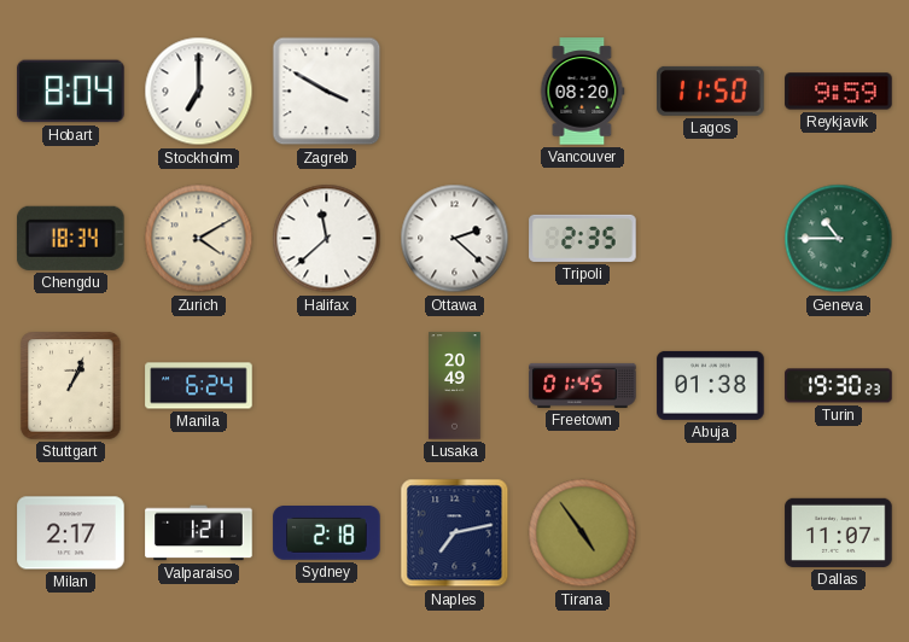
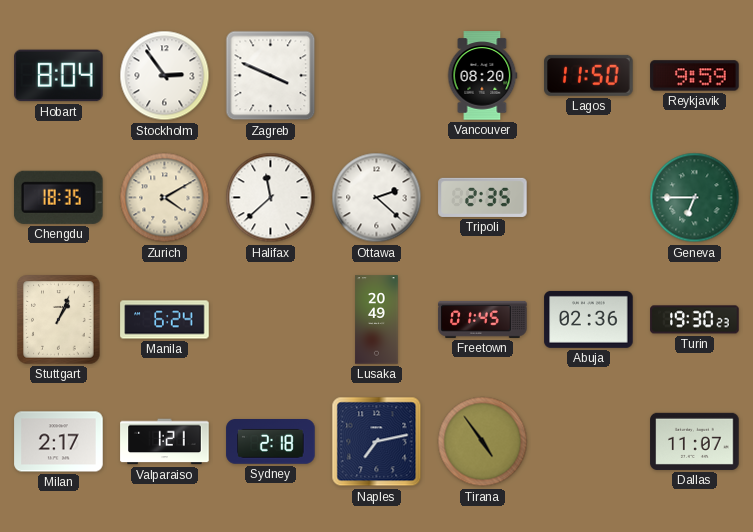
Stockholm: 7:00 -> 2:54 (165, 76)
Zagreb: 3:50 -> 3:49 (271, 76)
Chengdu: 18:34 -> 18:35 (59, 197)
Geneva: 10:45 -> 6:45 (695, 198)
Abuja: 01:38 -> 02:36 (589, 319)
